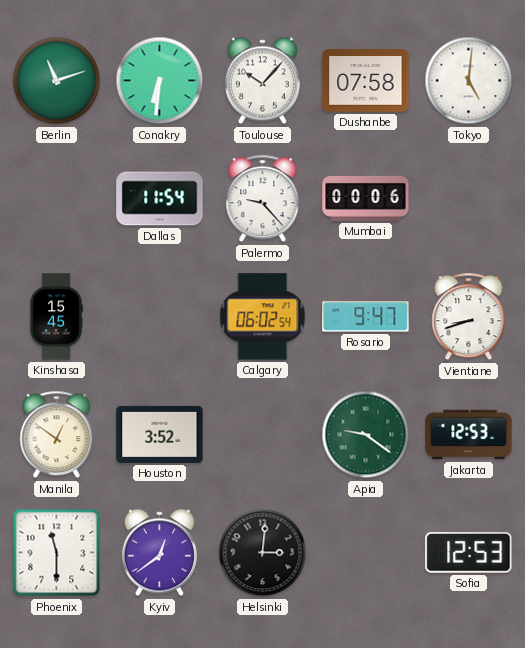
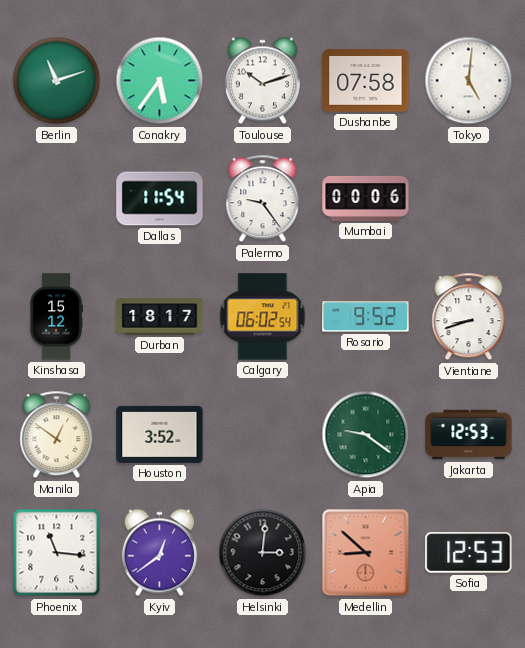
Conakry: 6:31 -> 5:36 (160, 81)
Toulouse: 10:07 -> 10:12 (262, 81)
Palermo: 9:23 -> 9:24 (263, 199)
Kinshasa: 15:45 -> 15:12 (56, 317)
Durban: none -> 18:17 (160, 317)
Rosario: 9:47 -> 9:52 (366, 317)
Phoenix: 11:30 -> 11:16 (57, 553)
Medellin: none -> 8:52 (366, 553)
